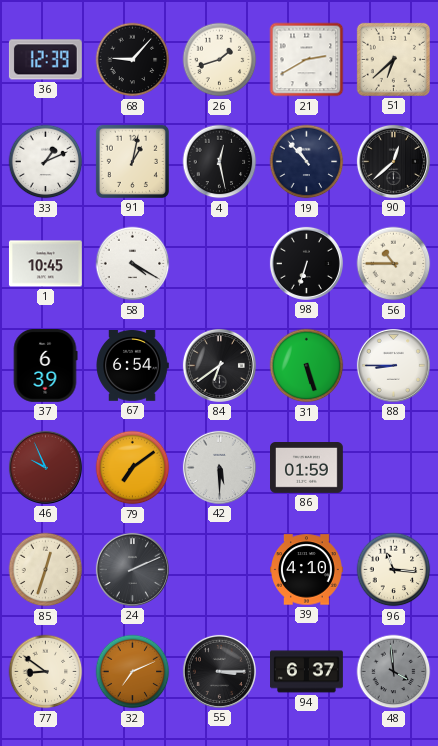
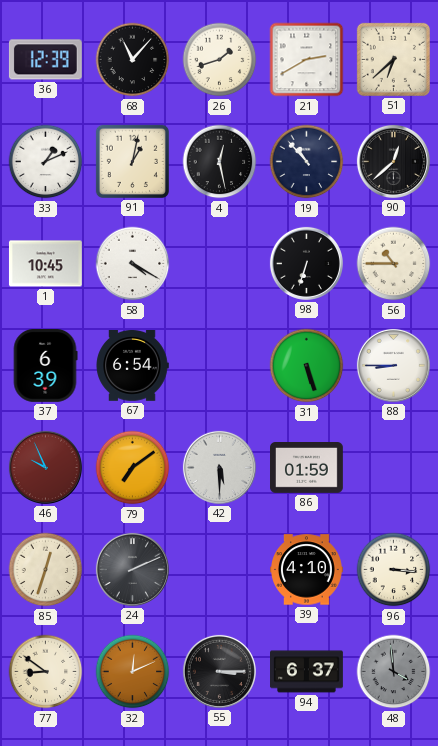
68: 9:07 -> 11:07 (133, 60)
84: 6:39 -> none (219, 365)
96: 11:16 -> 3:16 (394, 570)
32: 7:11 -> 12:11 (133, 672)
